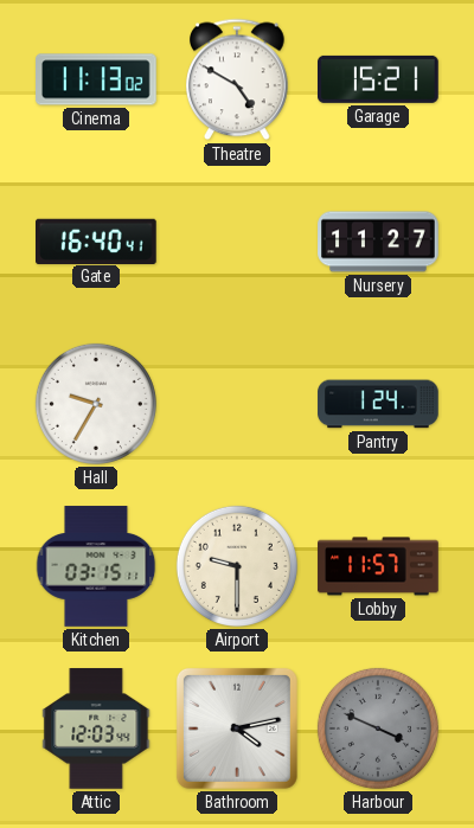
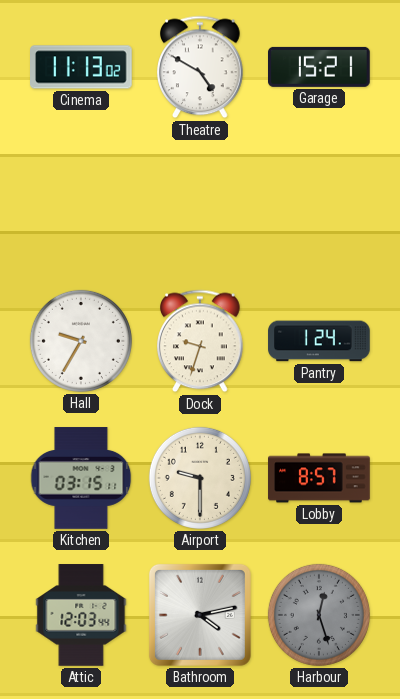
Gate: 16:40 -> none (97, 240)
Nursery: 11:27 -> none (378, 242)
Dock: none -> 9:33 (201, 341)
Lobby: 11:57 -> 8:57 (319, 478)
Harbour: 3:49 -> 12:27 (319, 615)
